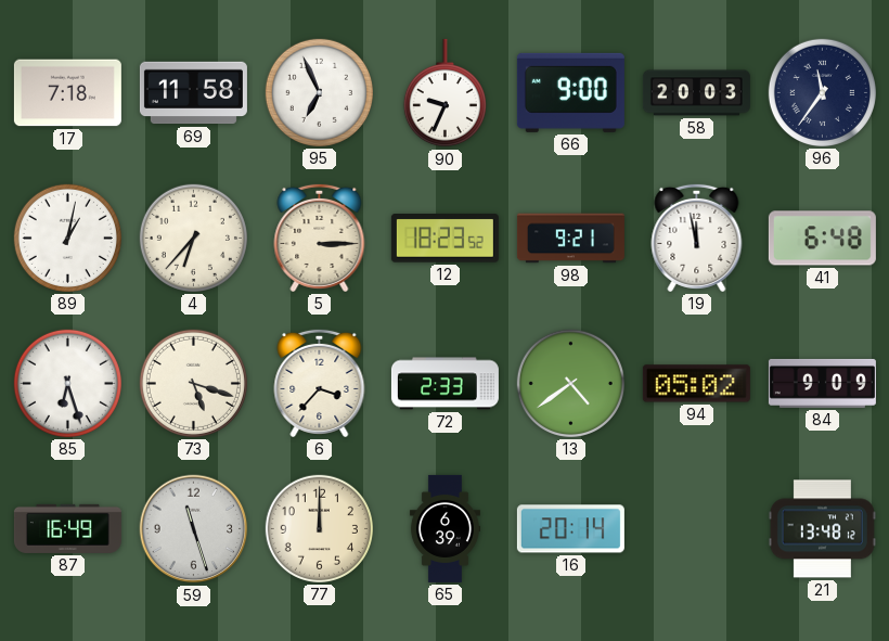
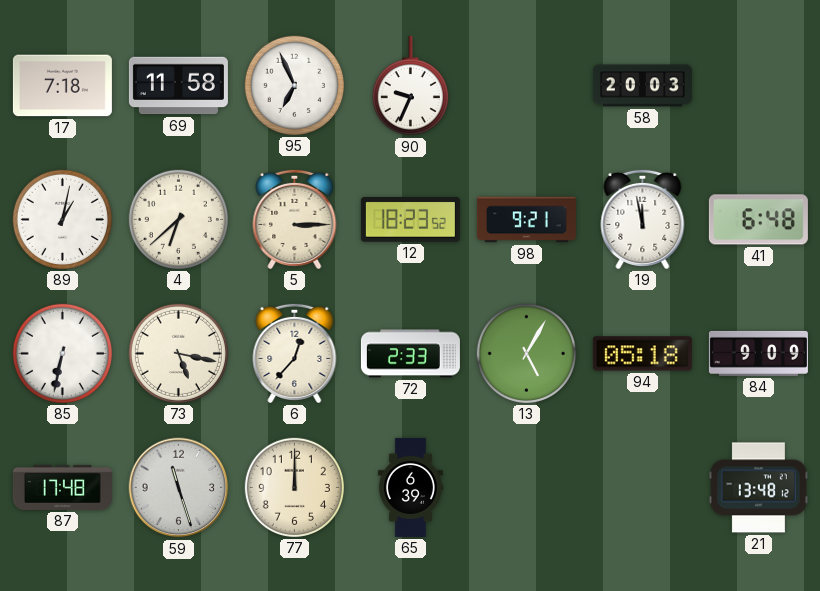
66: 9:00 -> none (570, 92)
96: 11:36 -> none (822, 92)
4: 6:37 -> 6:38 (178, 219)
85: 6:27 -> 6:32 (62, 353)
73: 5:18 -> 5:17 (178, 353)
6: 3:37 -> 12:37 (295, 353)
13: 4:39 -> 5:05 (526, 353)
94: 05:02 -> 05:18 (642, 354)
87: 16:49 -> 17:48 (62, 487)
16: 20:14 -> none (570, 529)
